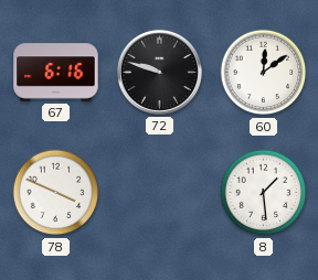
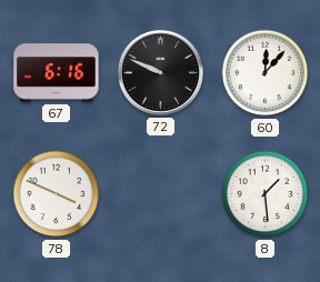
72: 9:48 -> 9:49 (160, 72)
60: 12:09 -> 12:07 (266, 73)
